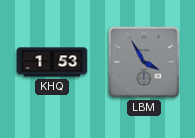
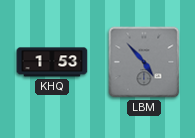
LBM: 3:55 -> 4:53 (144, 62)
